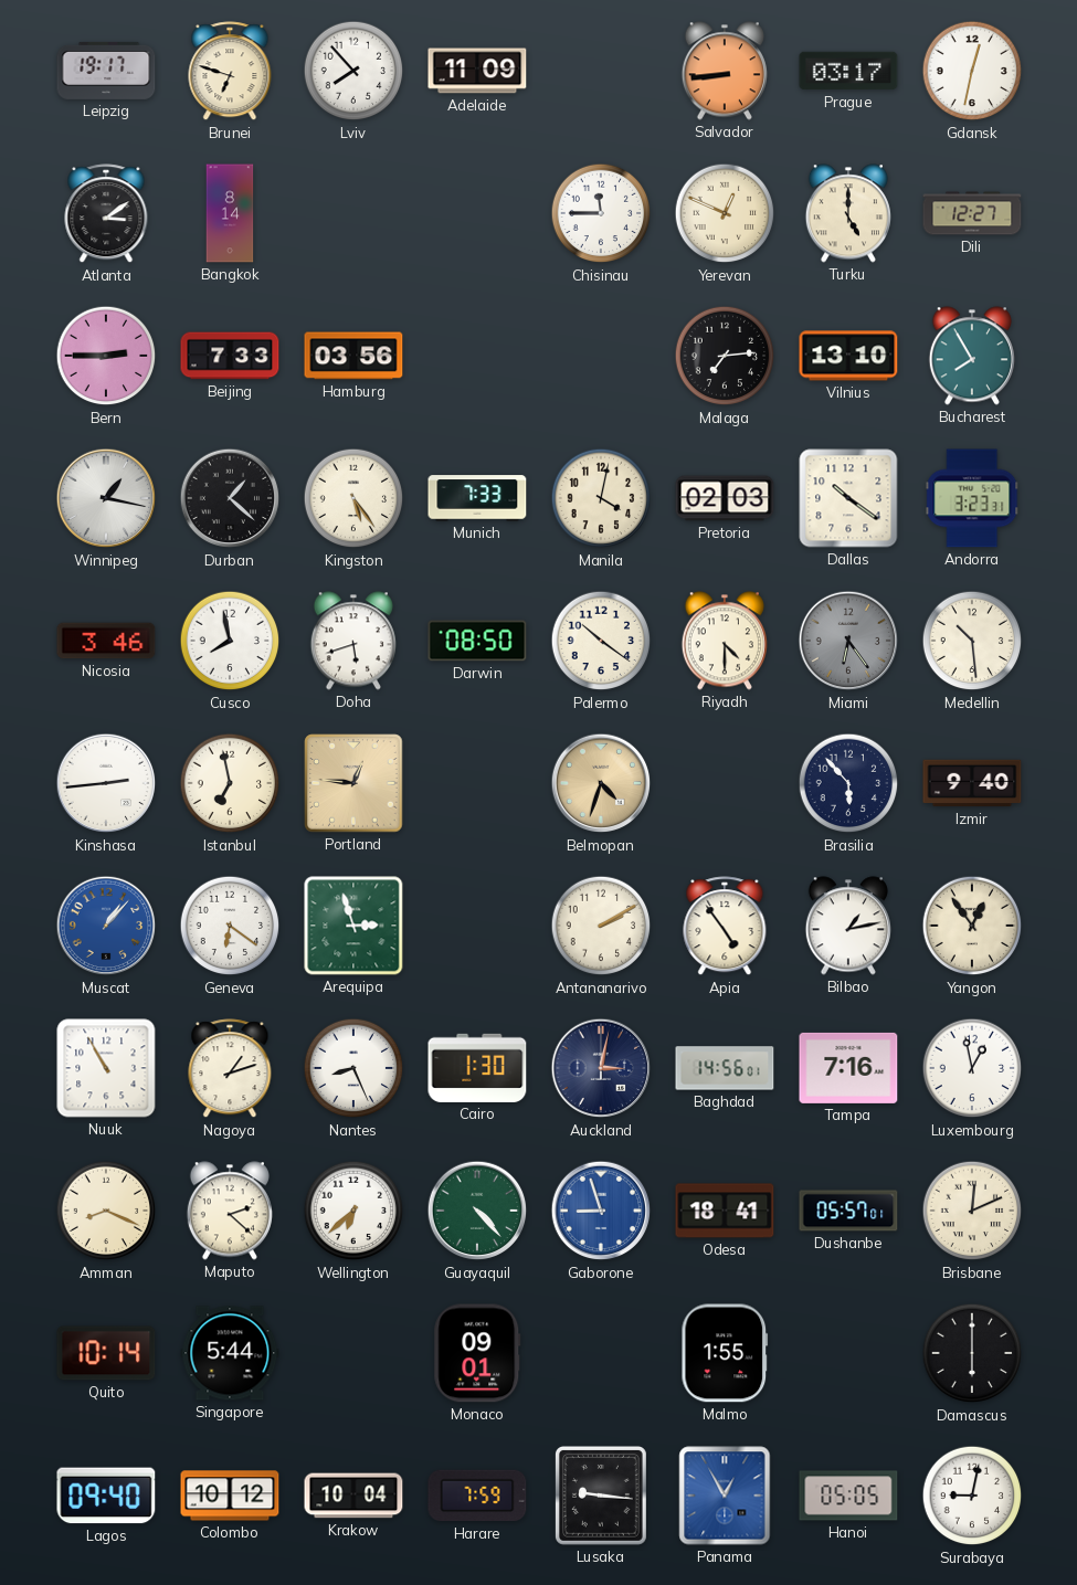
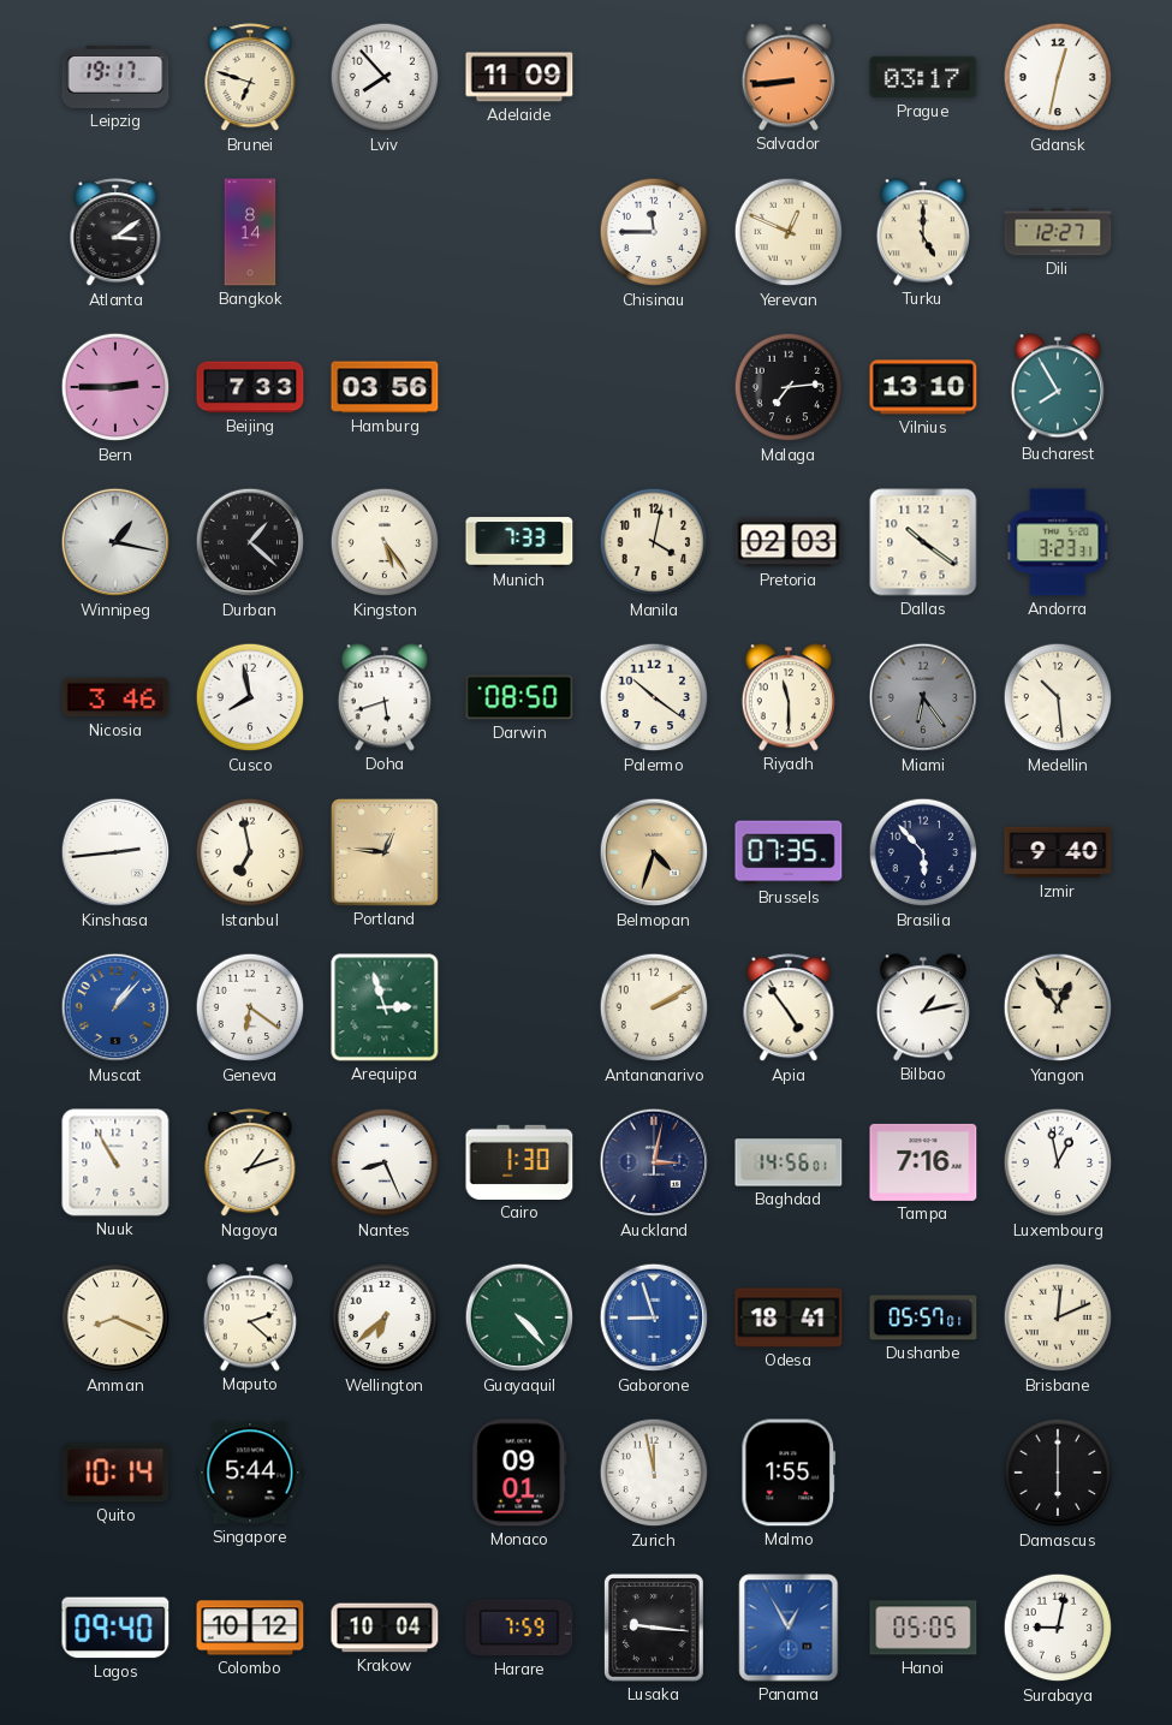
Riyadh: 4:30 -> 11:30 (789, 697)
Brussels: none -> 07:35 (789, 852)
Zurich: none -> 11:58 (654, 1473)
